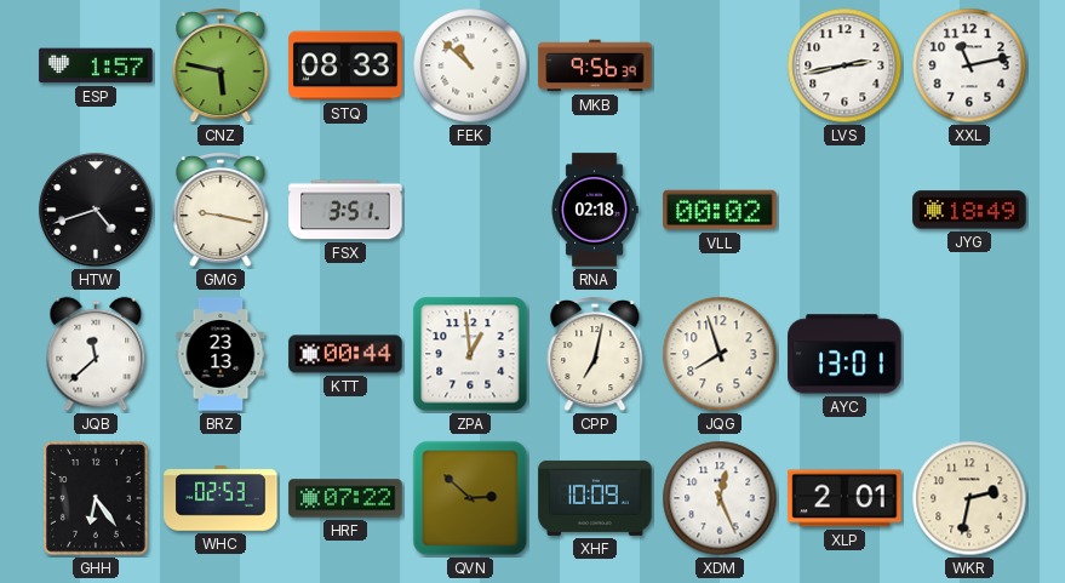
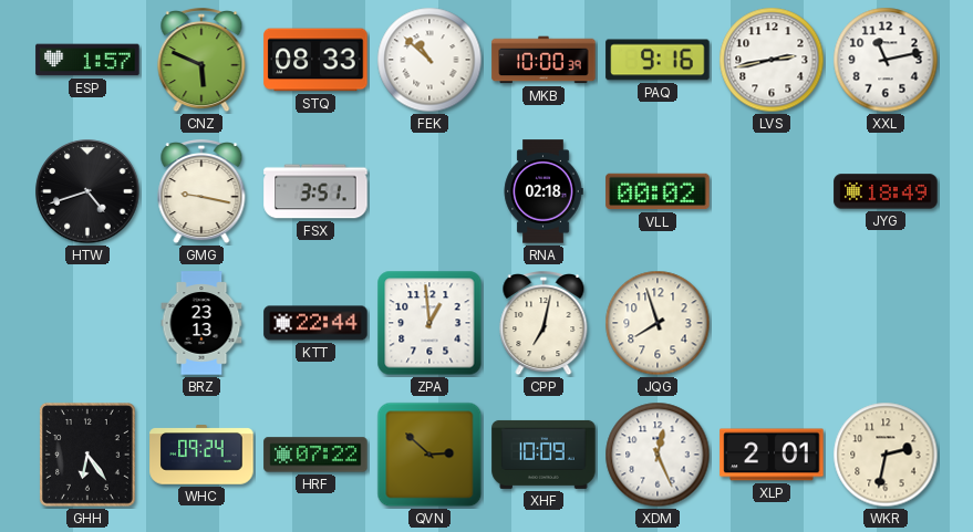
CNZ: 5:47 -> 5:49 (201, 61)
MKB: 9:56 -> 10:00 (544, 60)
PAQ: none -> 9:16 (658, 60)
JQB: 11:38 -> none (96, 354)
KTT: 00:44 -> 22:44 (315, 323)
AYC: 13:01 -> none (844, 354)
WHC: 02:53 -> 09:24 (201, 455)
